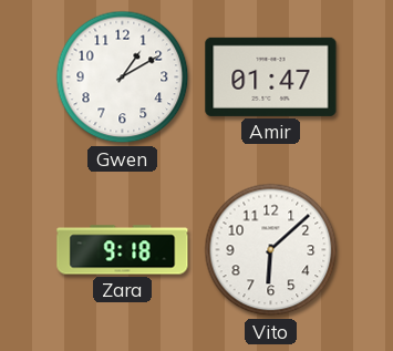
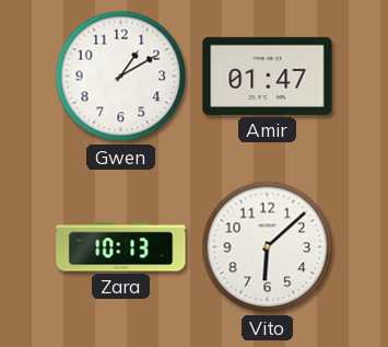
Zara: 9:18 -> 10:13 (121, 247)
